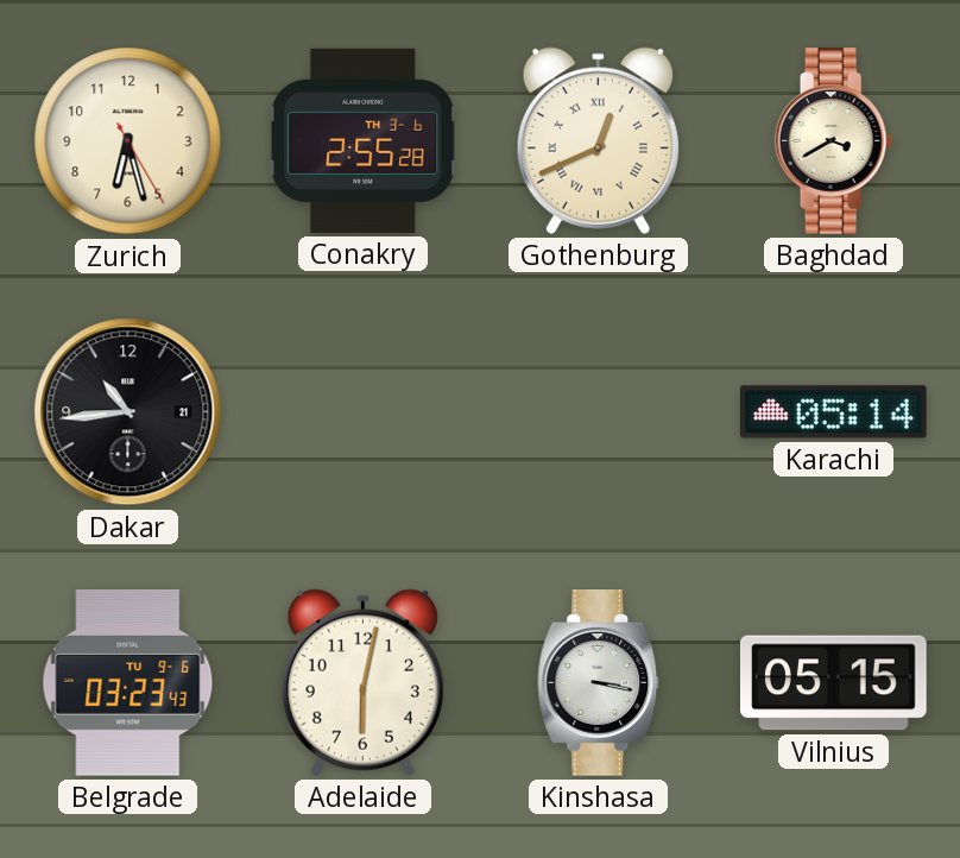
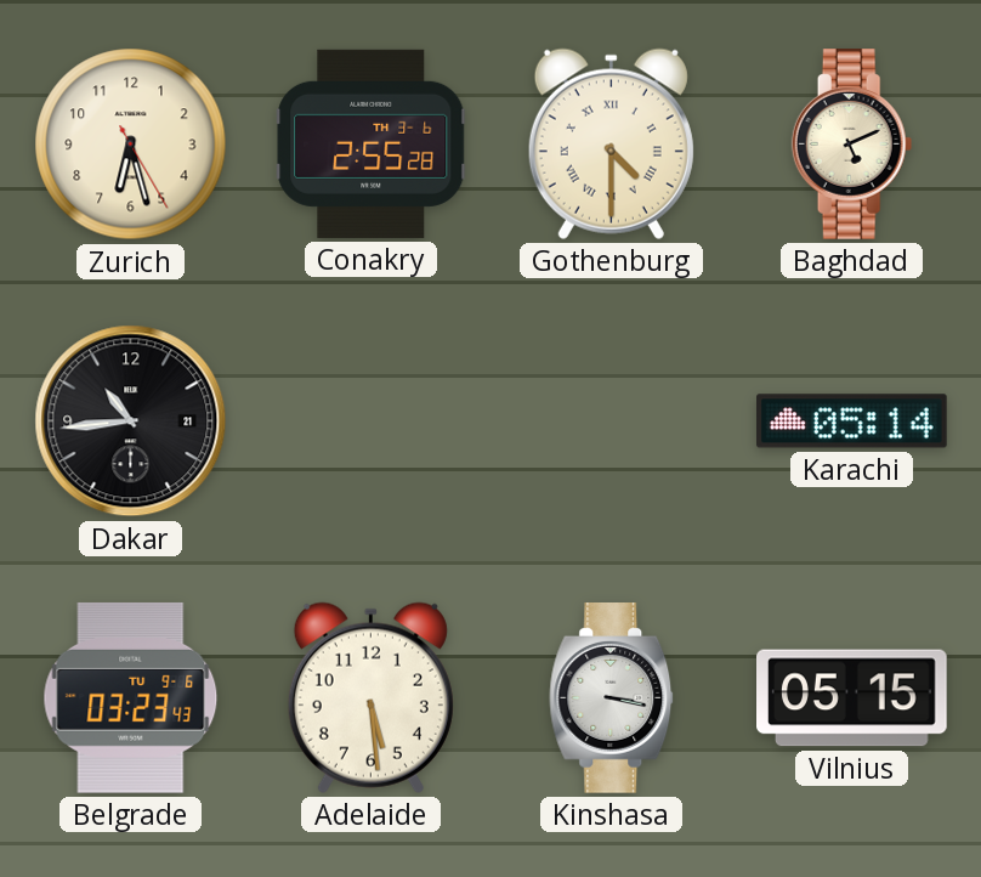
Gothenburg: 12:41 -> 4:30 (611, 143)
Baghdad: 3:40 -> 5:11 (852, 145)
Adelaide: 6:02 -> 5:29 (370, 697)
